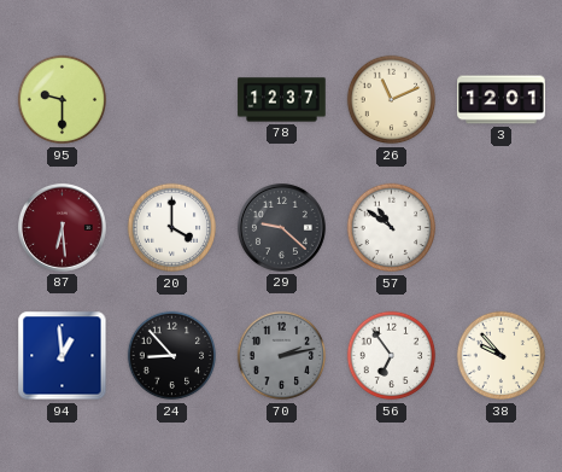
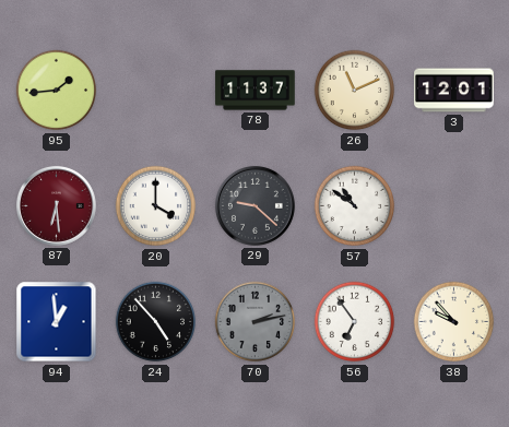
95: 9:30 -> 1:44 (57, 91)
78: 12:37 -> 11:37 (256, 91)
24: 8:53 -> 4:53 (156, 322)
